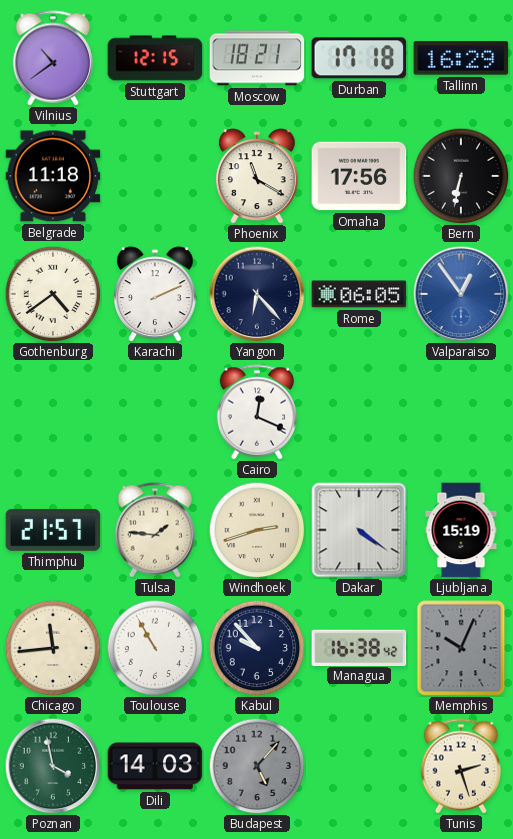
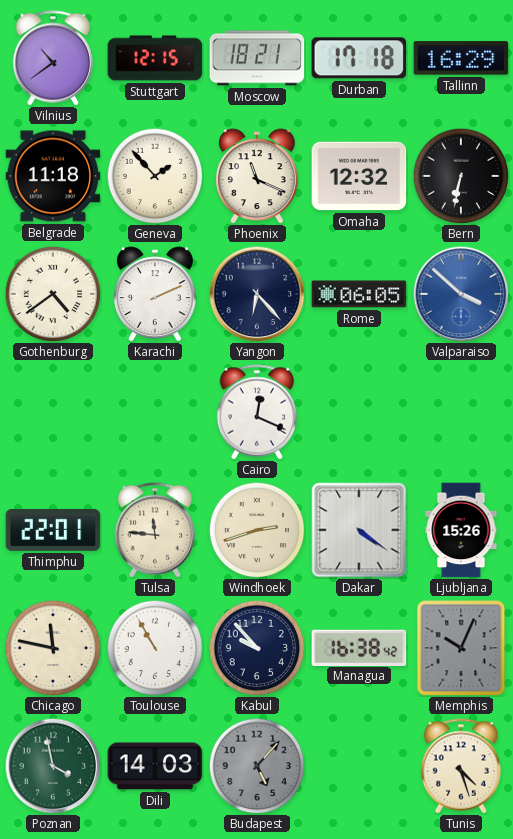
Geneva: none -> 1:53 (155, 176)
Phoenix: 11:20 -> 11:19 (257, 176)
Omaha: 17:56 -> 12:32 (359, 176)
Valparaiso: 12:54 -> 3:52 (461, 294)
Thimphu: 21:57 -> 22:01 (53, 530)
Tulsa: 1:46 -> 11:46 (154, 530)
Ljubljana: 15:19 -> 15:26 (461, 530)
Chicago: 11:44 -> 11:47 (53, 648)
Tunis: 2:27 -> 4:27 (460, 766)
